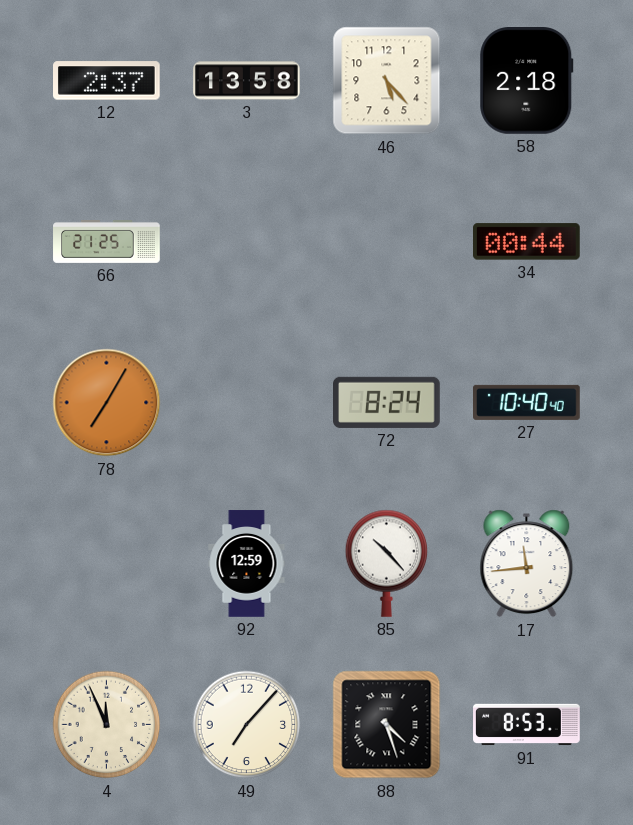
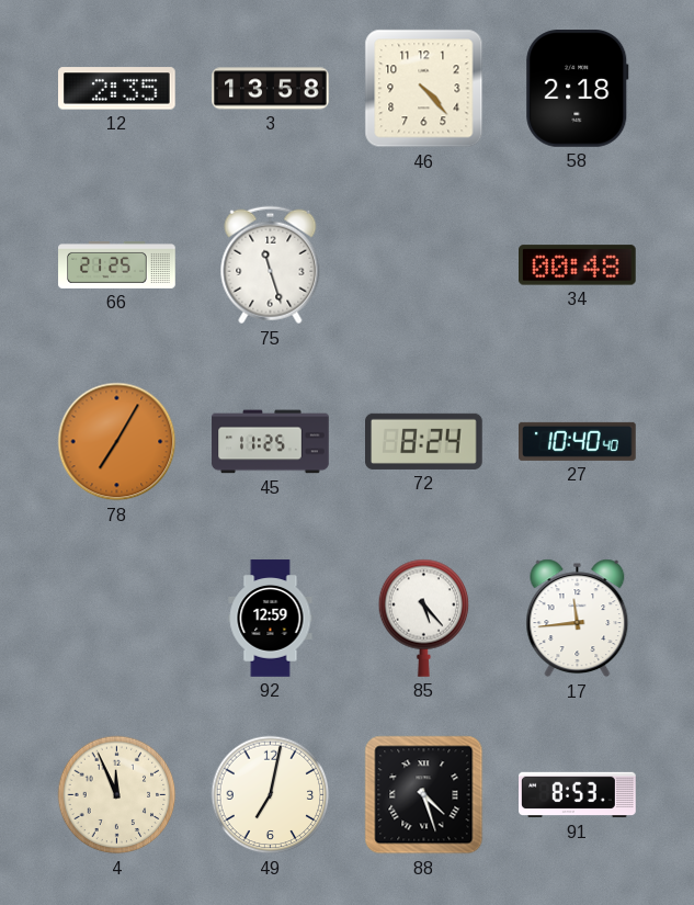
12: 2:37 -> 2:35 (117, 89)
46: 5:23 -> 4:23 (424, 89)
75: none -> 11:27 (271, 265)
34: 00:44 -> 00:48 (578, 265)
45: none -> 11:25 (271, 442)
85: 10:23 -> 5:23 (424, 618)
49: 7:07 -> 7:02 (271, 795)
